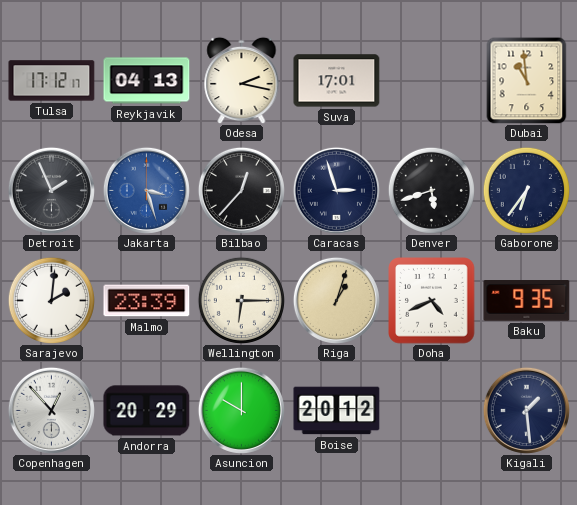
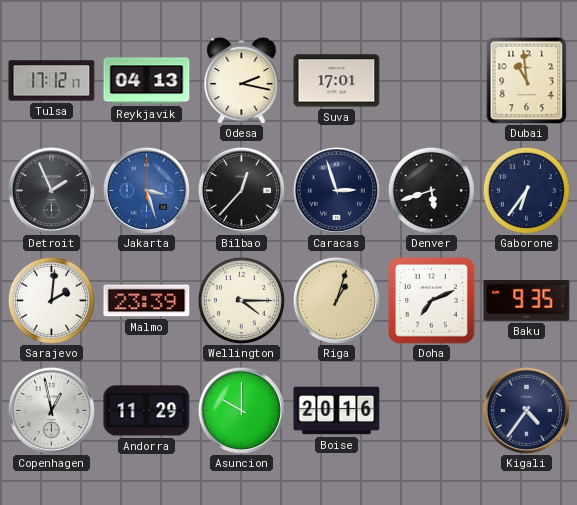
Wellington: 6:15 -> 4:15 (241, 300)
Doha: 4:41 -> 7:11 (432, 301)
Copenhagen: 12:53 -> 12:58 (51, 410)
Andorra: 20:29 -> 11:29 (147, 411)
Boise: 20:12 -> 20:16 (337, 411)
Kigali: 1:29 -> 4:36 (526, 410)
